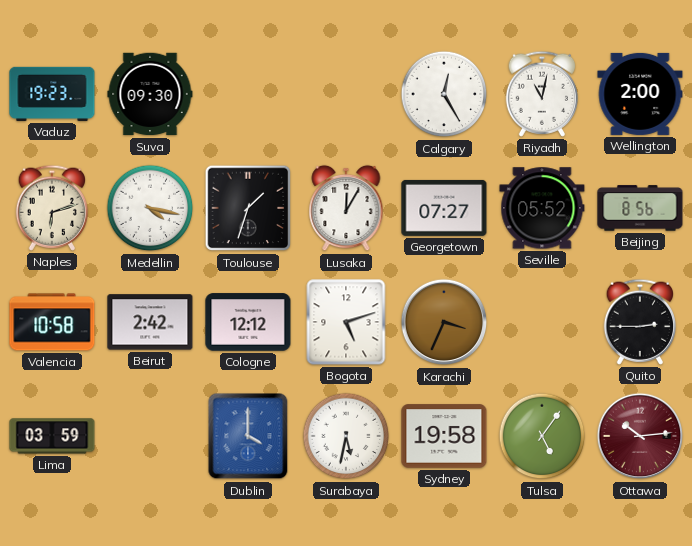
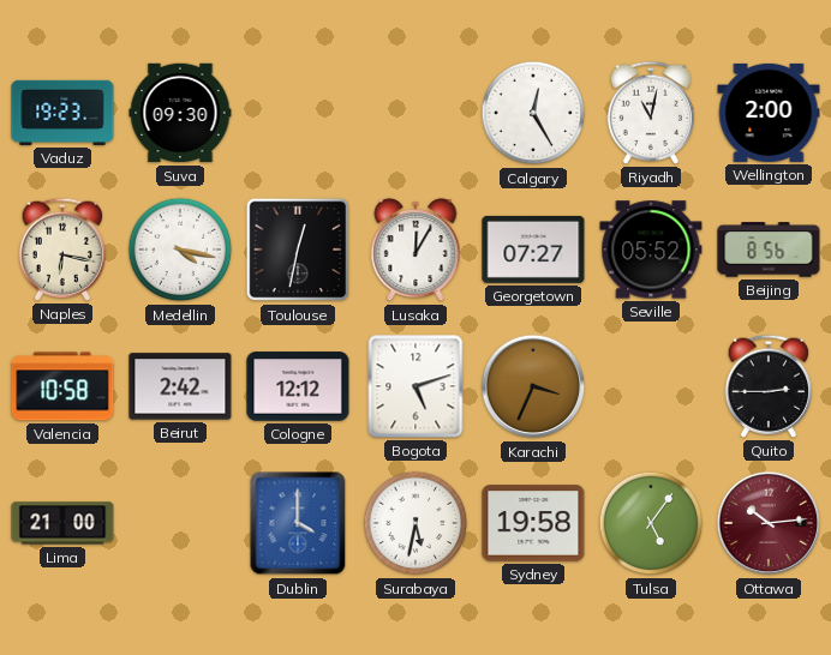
Naples: 6:12 -> 6:17 (61, 250)
Toulouse: 1:33 -> 12:32 (298, 250)
Lima: 03:59 -> 21:00 (62, 523)
